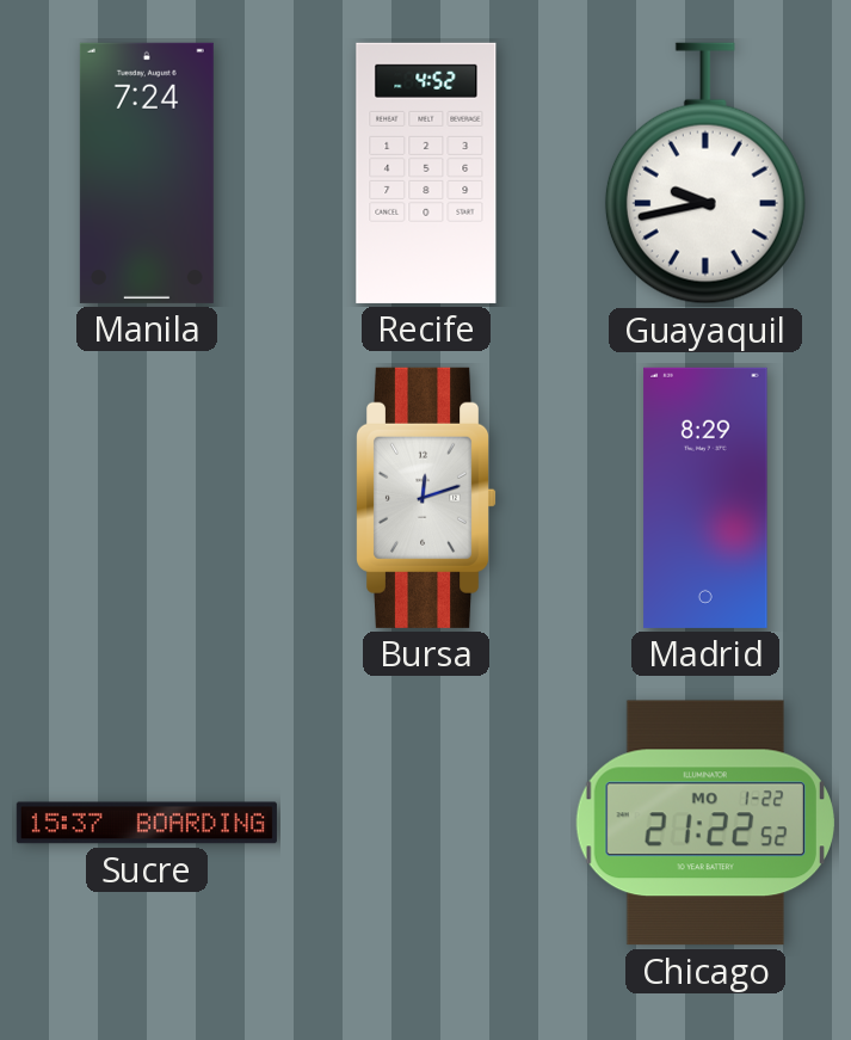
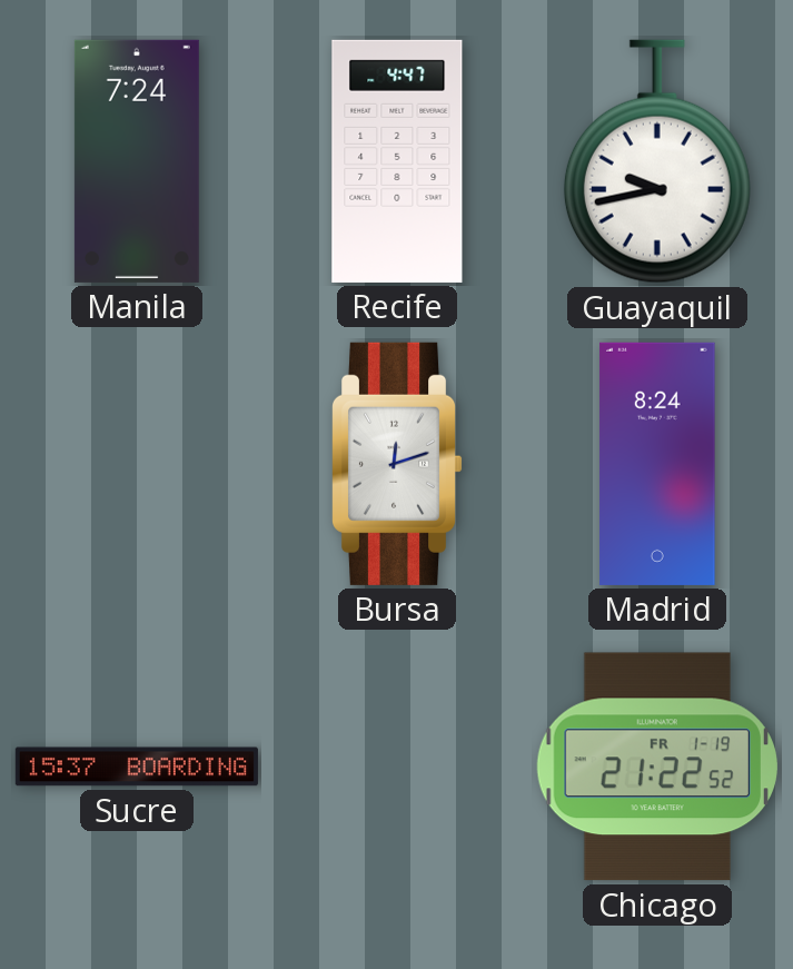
Recife: 4:52 -> 4:47 (397, 161)
Madrid: 8:29 -> 8:24 (657, 464)
Chicago date: MO 1-22 -> FR 1-19 (657, 767)
